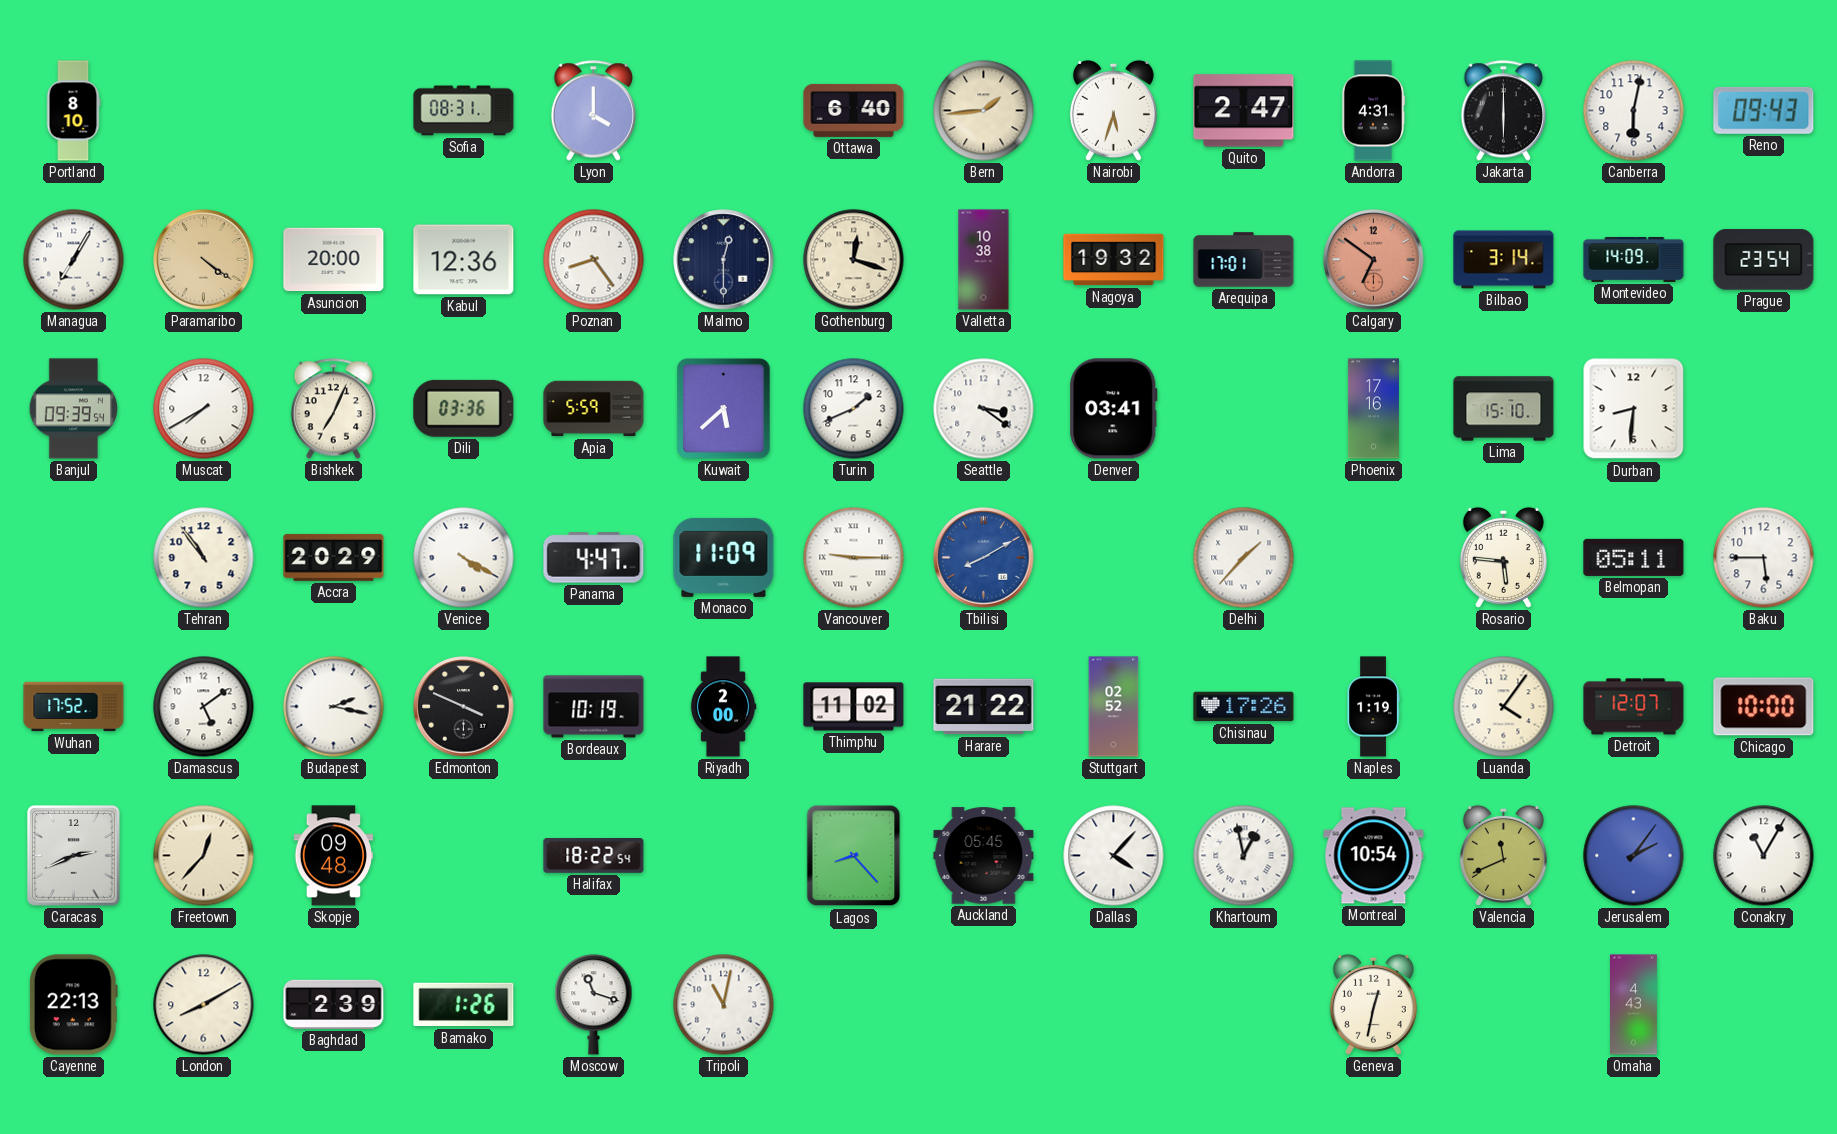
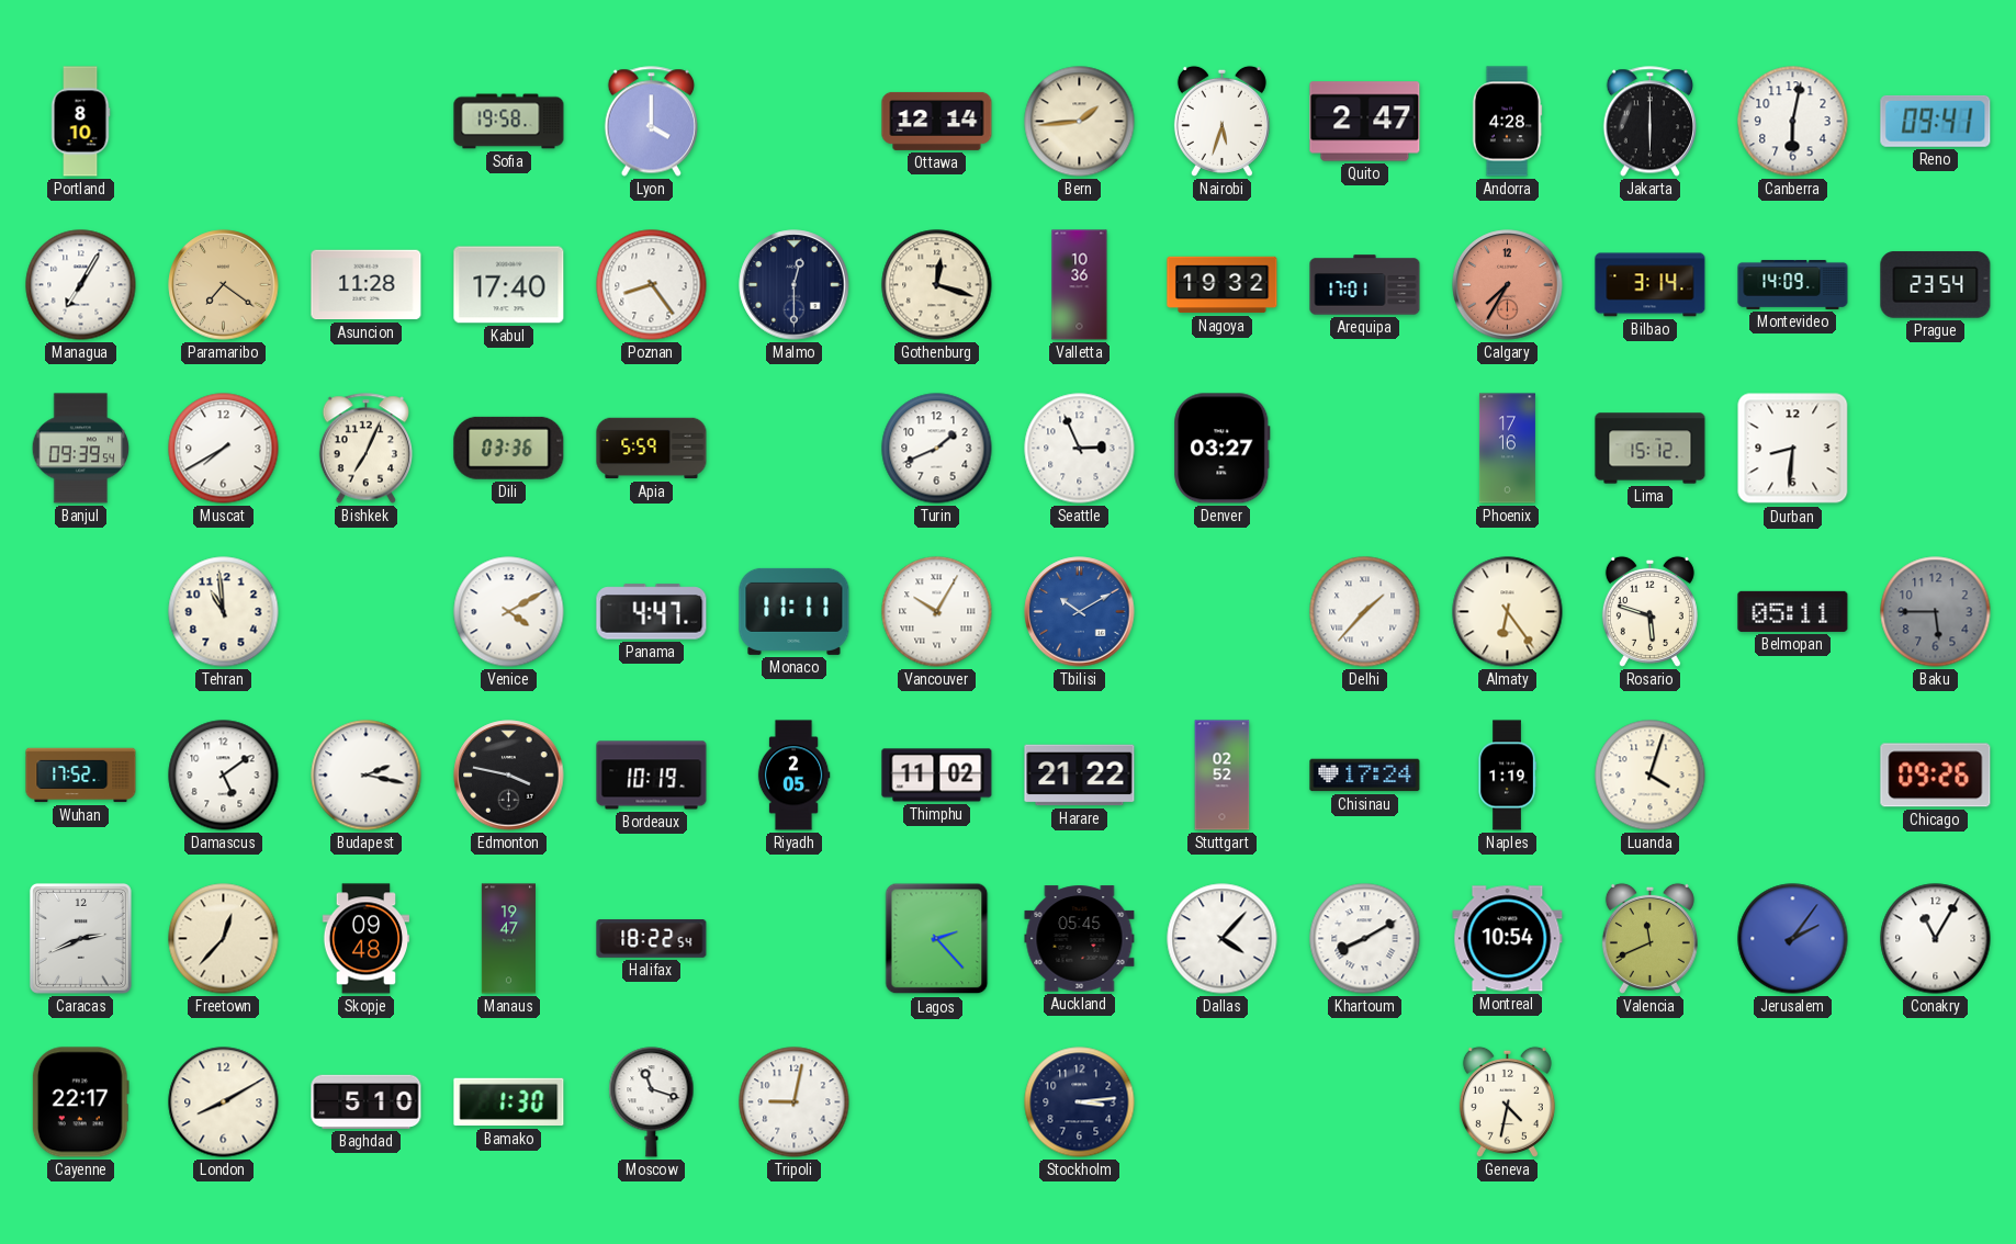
Sofia: 08:31 -> 19:58 (509, 122)
Ottawa: 6:40 -> 12:14 (937, 121)
Andorra: 4:31 -> 4:28 (1507, 122)
Reno: 09:43 -> 09:41 (1936, 121)
Paramaribo: 4:21 -> 7:21 (224, 285)
Asuncion: 20:00 -> 11:28 (367, 285)
Kabul: 12:36 -> 17:40 (509, 285)
Valletta: 10:38 -> 10:36 (1080, 285)
Calgary: 6:51 -> 7:35 (1508, 285)
Kuwait: 5:38 -> none (724, 409)
Seattle: 3:21 -> 2:56 (1080, 449)
Denver: 03:41 -> 03:27 (1223, 449)
Lima: 15:10 -> 15:12 (1651, 449)
Tehran: 10:54 -> 10:59 (224, 612)
Accra: 20:29 -> none (334, 557)
Venice: 4:20 -> 4:10 (509, 612)
Monaco: 11:09 -> 11:11 (795, 611)
Vancouver: 9:15 -> 10:05 (937, 612)
Tbilisi: 8:10 -> 10:10 (1080, 612)
Almaty: none -> 6:24 (1508, 612)
Rosario: 5:46 -> 5:48 (1649, 611)
Baku dial: white -> grey (1936, 612)
Edmonton: 3:49 -> 3:47 (509, 776)
Riyadh: 2:00 -> 2:05 (793, 776)
Chisinau: 17:26 -> 17:24 (1365, 776)
Luanda: 4:06 -> 4:03 (1651, 776)
Detroit: 12:07 -> none (1634, 707)
Chicago: 10:00 -> 09:26 (1936, 776)
Manaus: none -> 19:47 (508, 939)
Lagos: 8:23 -> 2:23 (937, 939)
Khartoum: 12:58 -> 8:10 (1365, 939)
Cayenne: 22:13 -> 22:17 (80, 1102)
Baghdad: 2:39 -> 5:10 (367, 1101)
Bamako: 1:26 -> 1:30 (509, 1102)
Tripoli: 11:02 -> 9:02 (795, 1102)
Stockholm: none -> 3:14 (1080, 1102)
Geneva: 12:32 -> 4:32 (1507, 1101)
Omaha: 4:43 -> none (1634, 1005)
